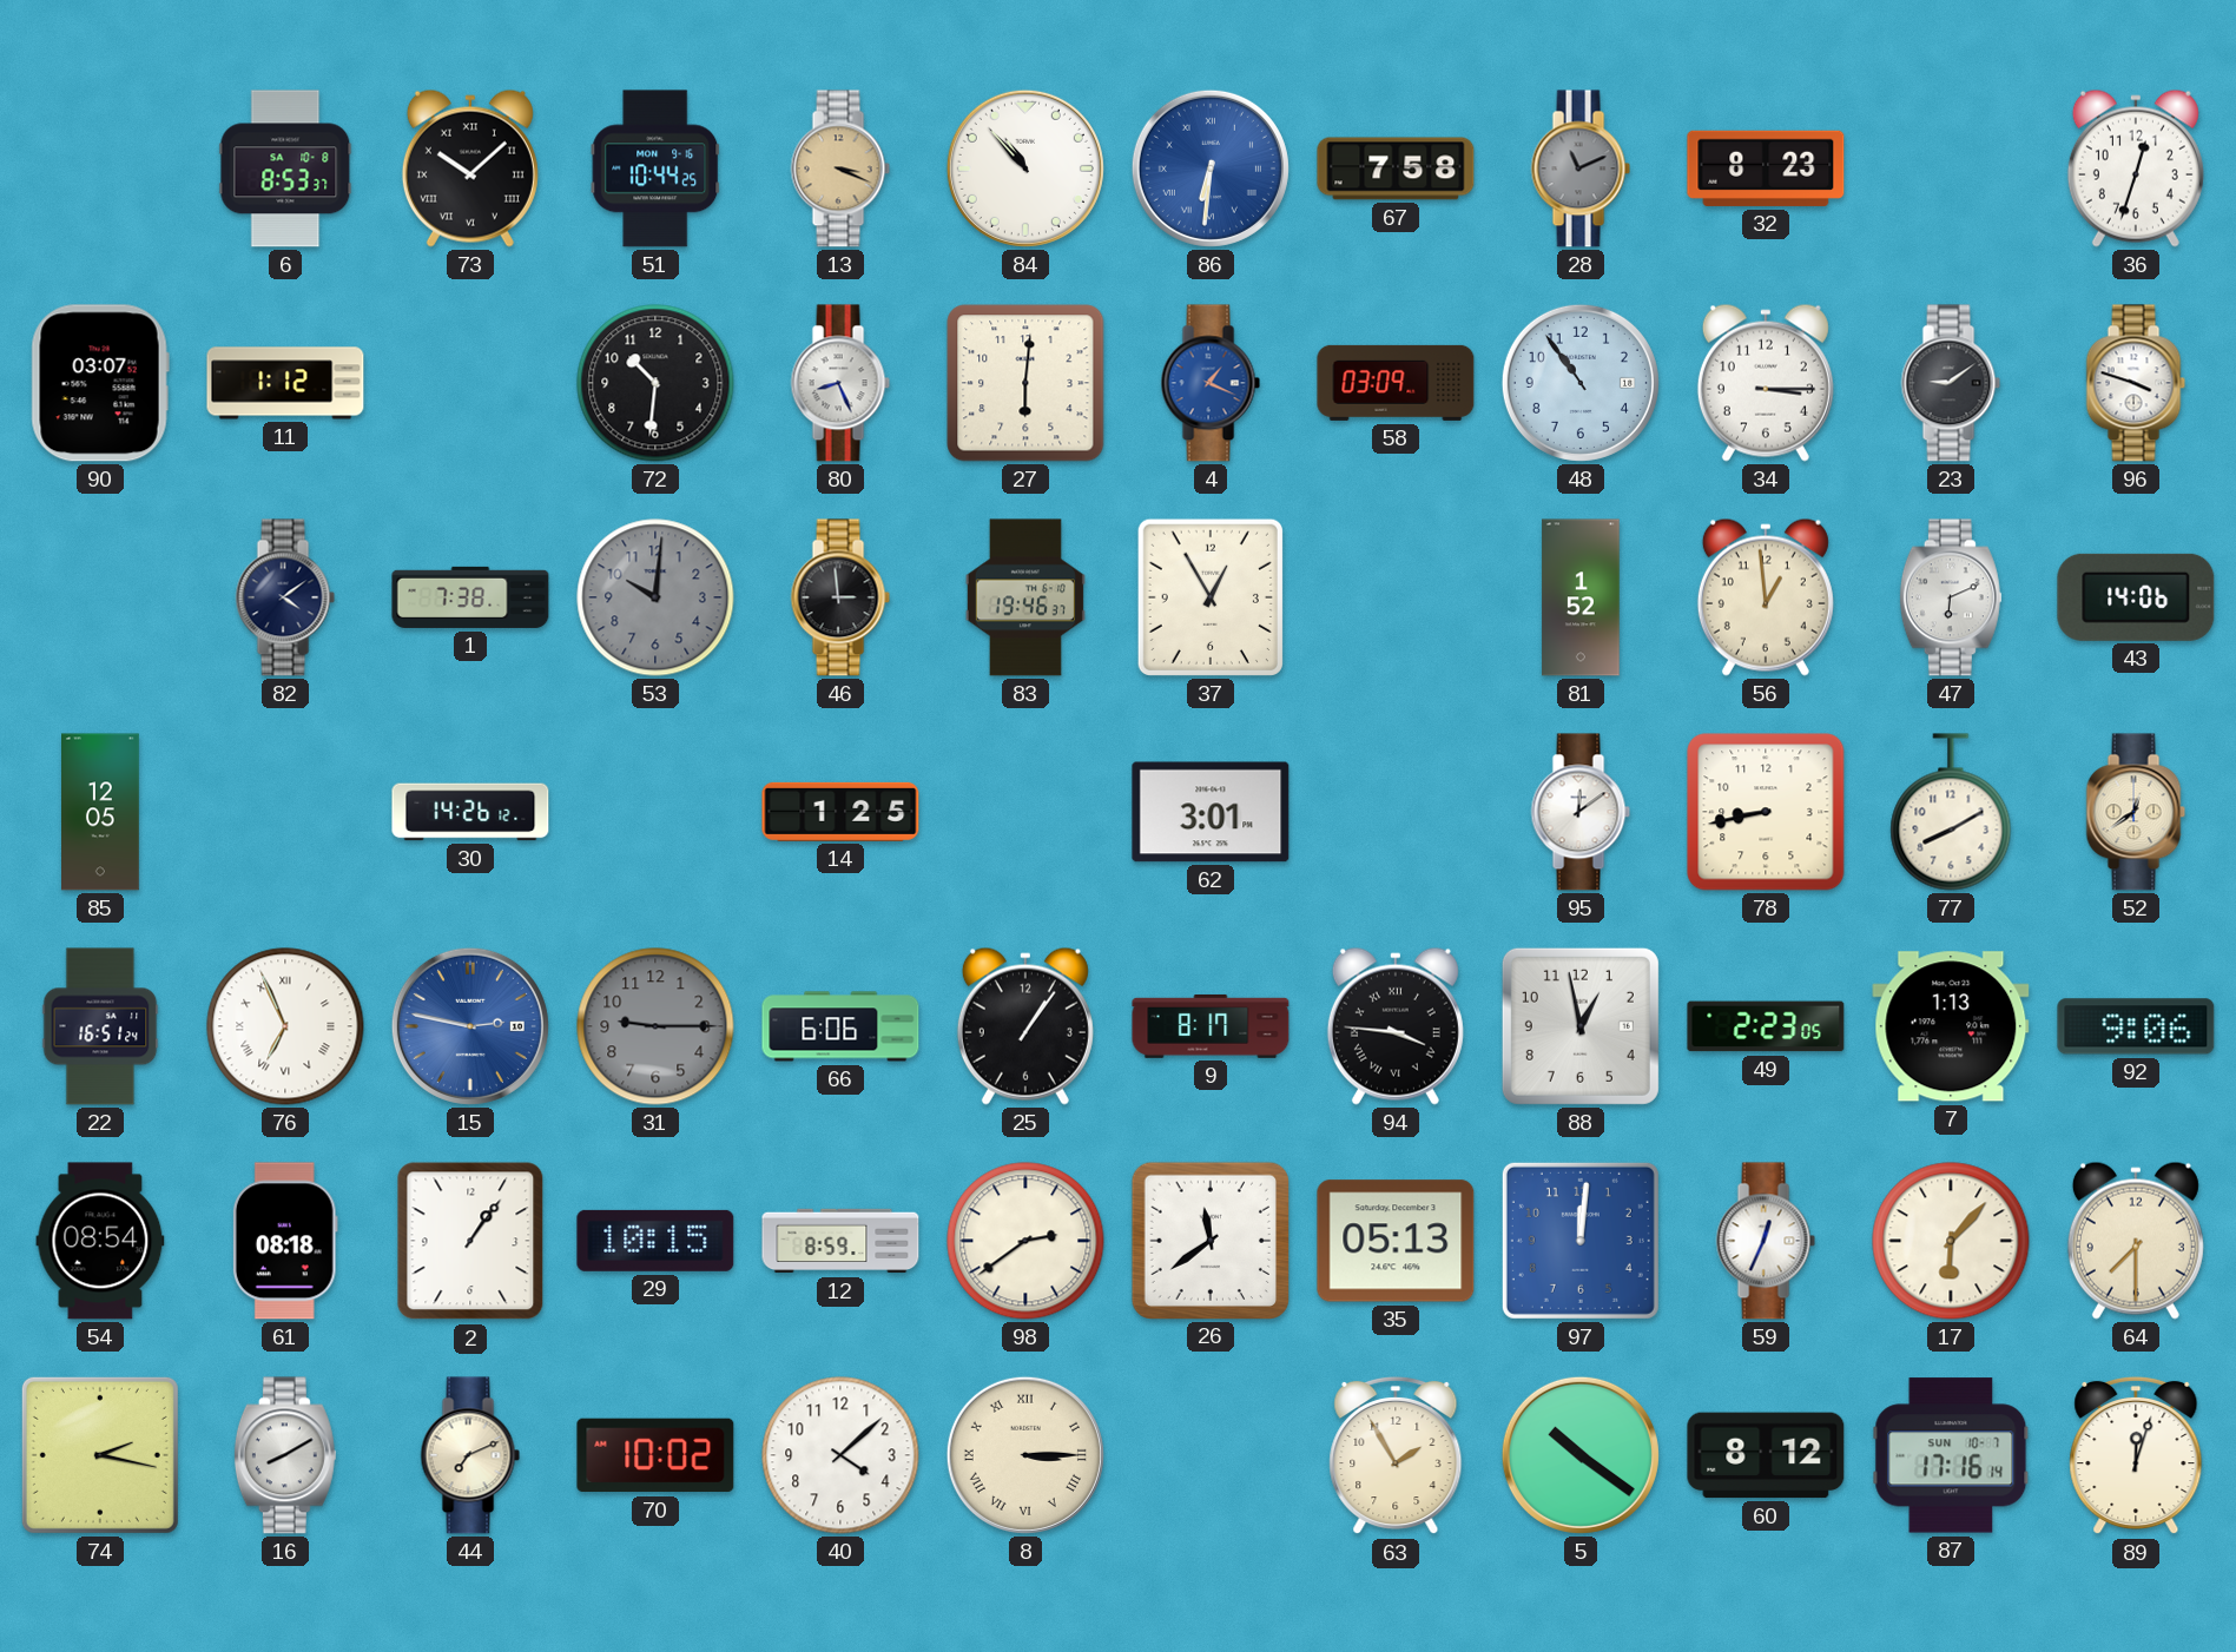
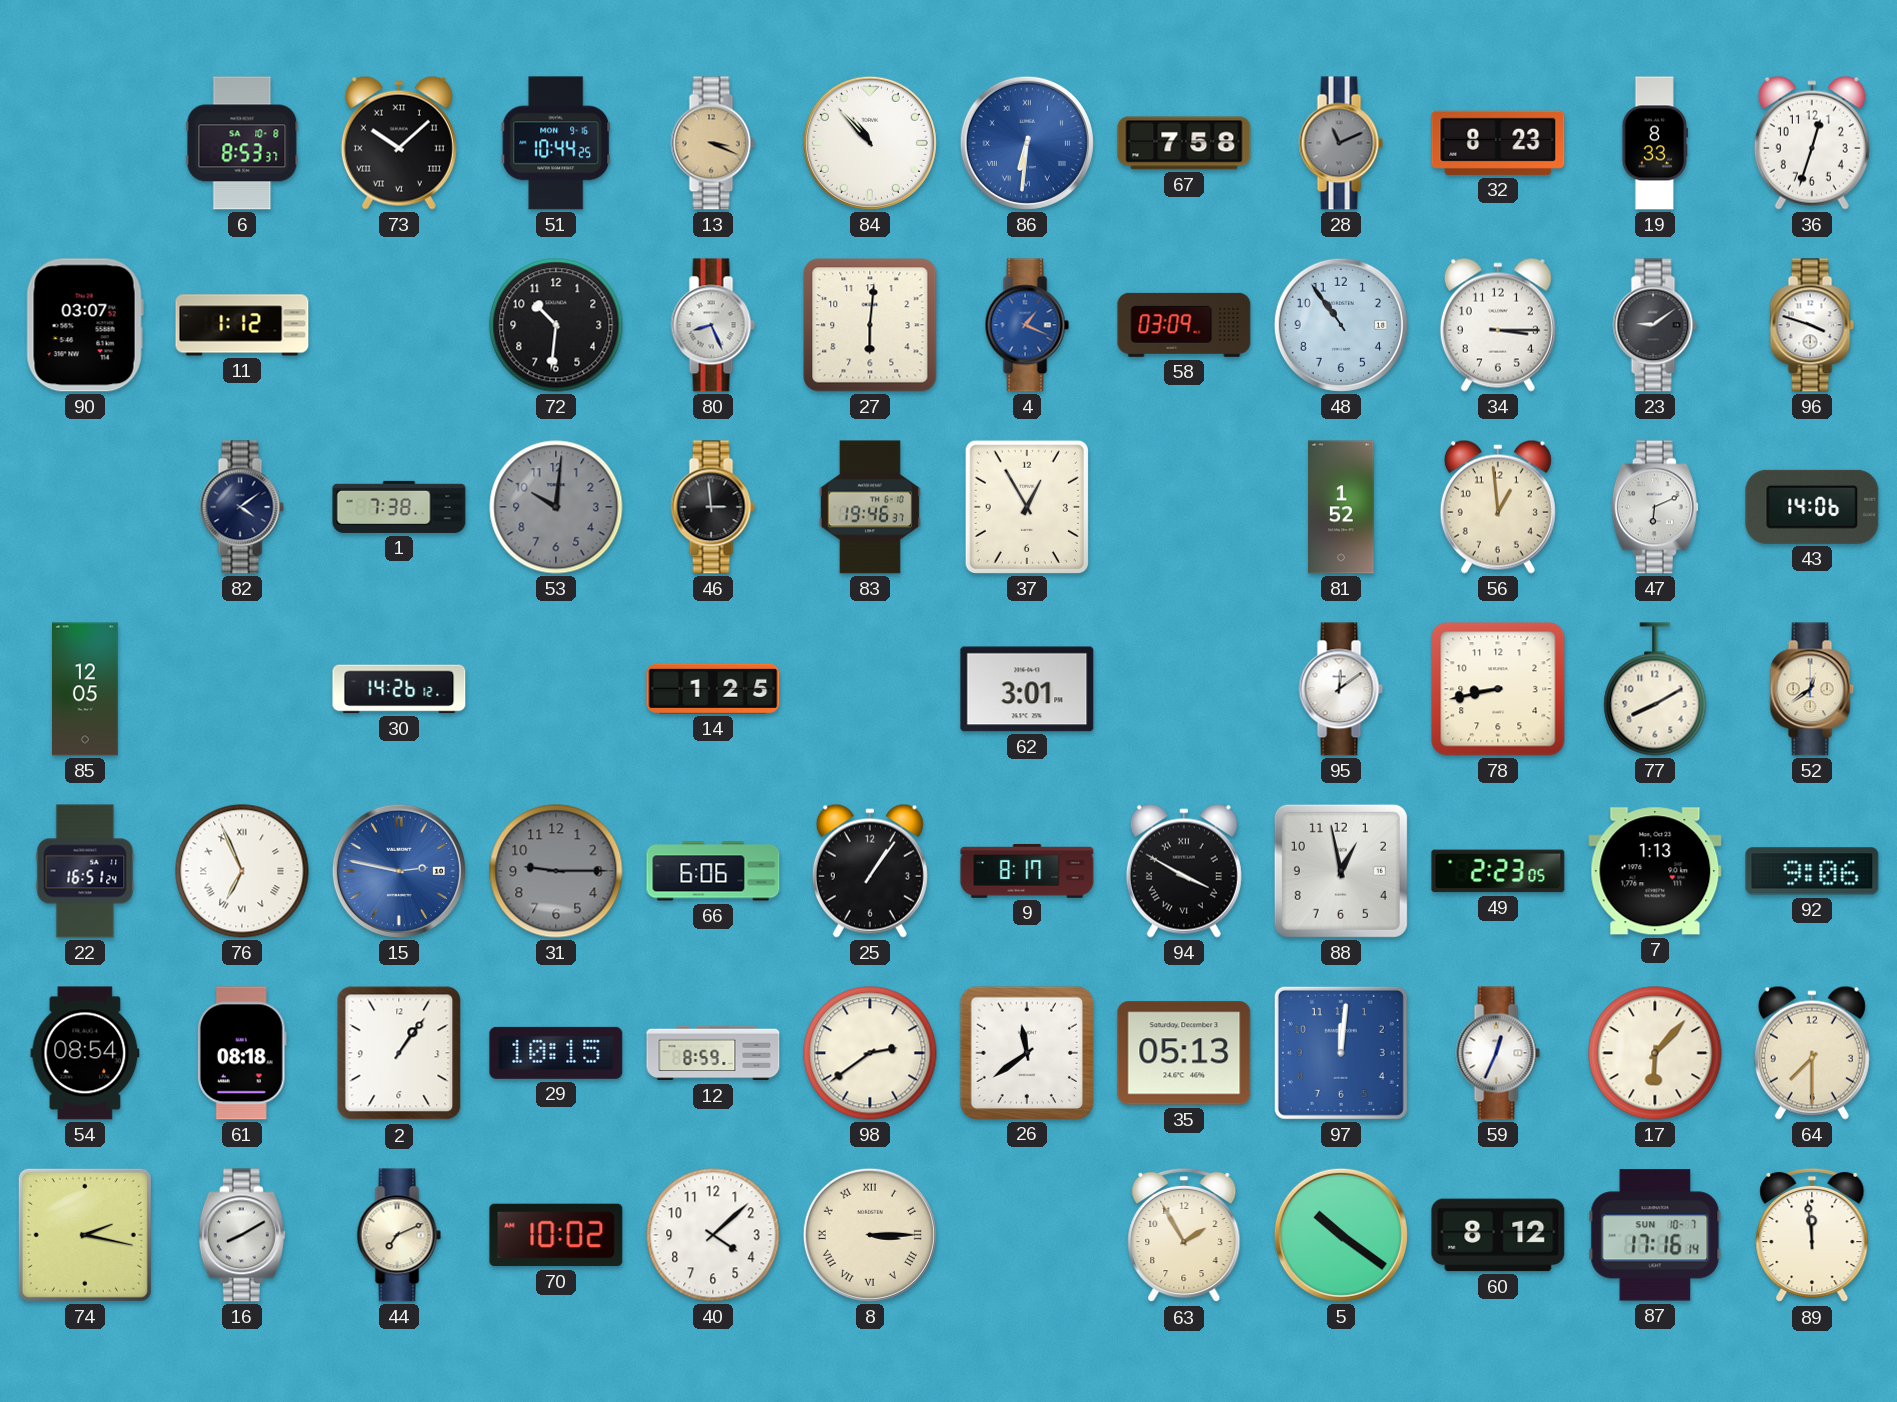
19: none -> 8:33 (1654, 143)
94: 3:46 -> 3:50 (1184, 871)
89: 12:03 -> 11:59 (1812, 1235)
